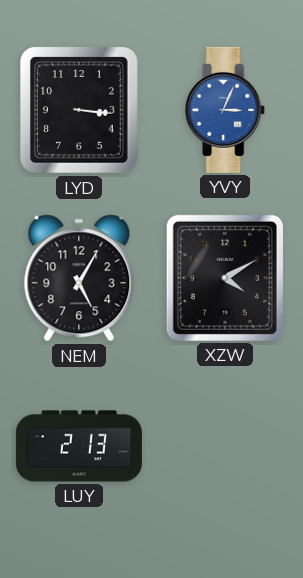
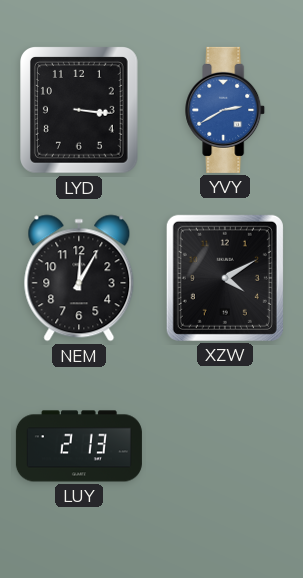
YVY: 3:04 -> 2:40 (226, 110)
NEM: 5:05 -> 12:05 (79, 278)
